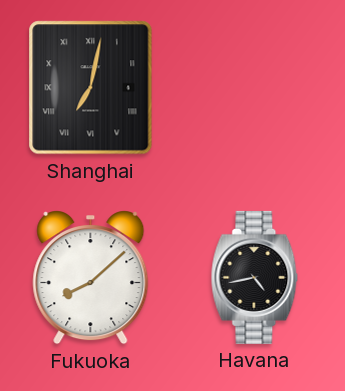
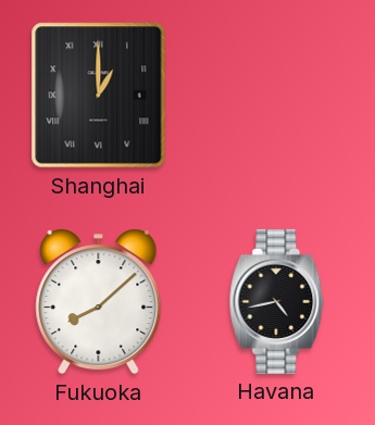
Shanghai: 7:02 -> 1:00 (99, 96)
